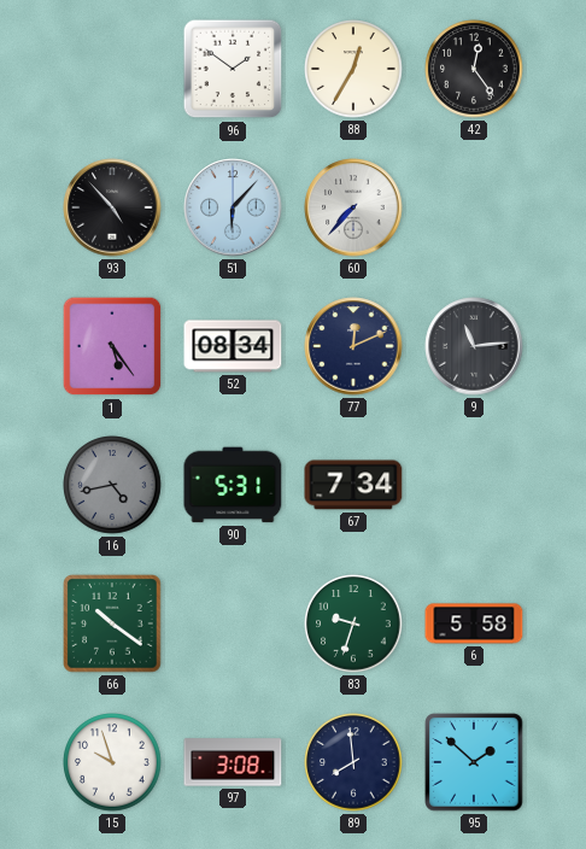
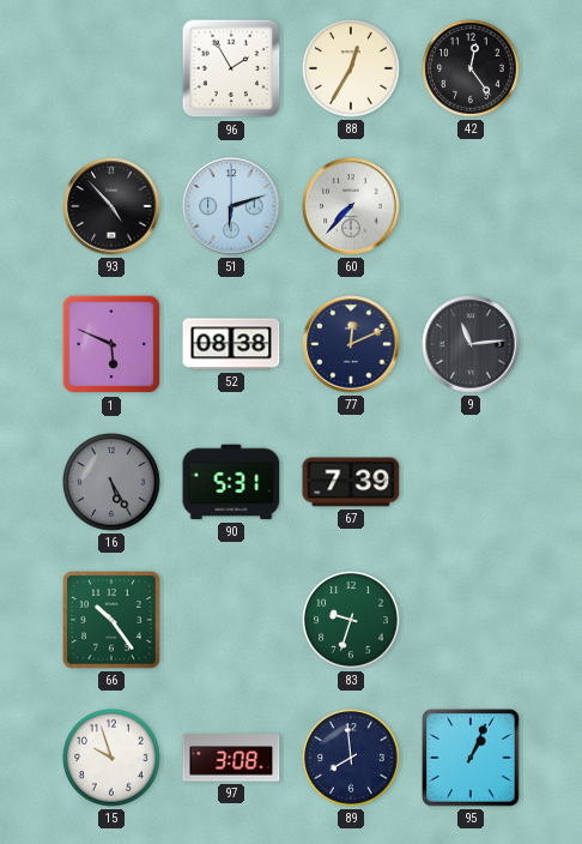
96: 1:51 -> 1:55 (231, 68)
51: 6:07 -> 6:12 (231, 206)
1: 5:24 -> 5:49 (111, 344)
52: 08:34 -> 08:38 (231, 344)
16: 4:43 -> 5:25 (111, 482)
67: 7:34 -> 7:39 (351, 482)
66: 10:21 -> 10:24 (111, 620)
6: 5:58 -> none (474, 623)
95: 1:52 -> 1:04 (471, 758)
